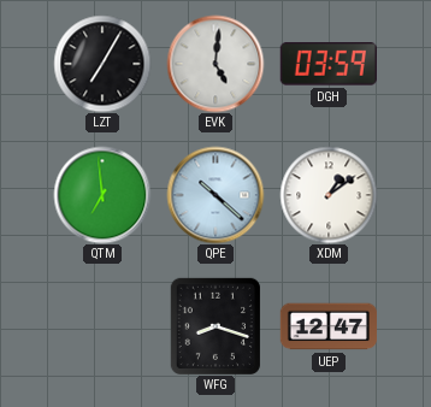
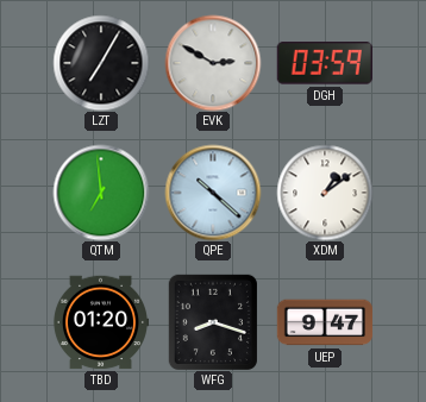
EVK: 5:01 -> 2:50 (213, 63)
TBD: none -> 01:20 (100, 322)
UEP: 12:47 -> 9:47 (324, 322)
